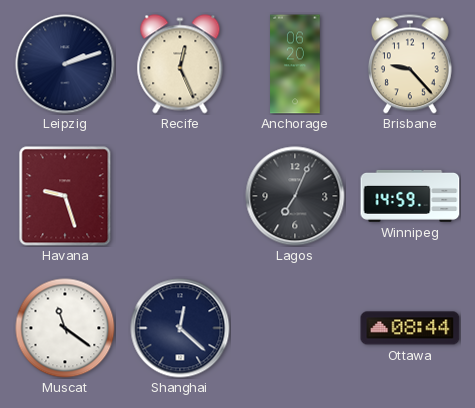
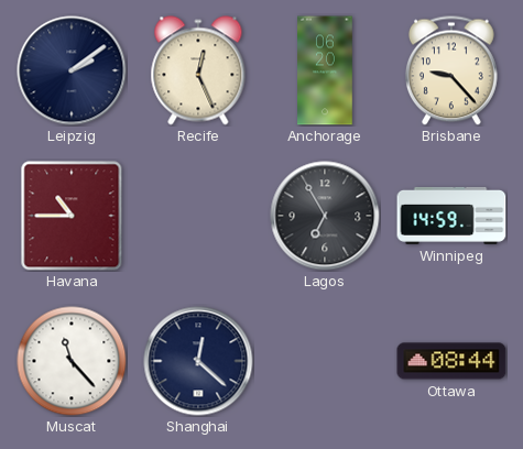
Leipzig: 2:12 -> 2:09 (72, 70)
Havana: 9:27 -> 10:45 (72, 216)
Lagos: 7:04 -> 6:55 (325, 216)
Muscat: 11:21 -> 11:23 (72, 361)
